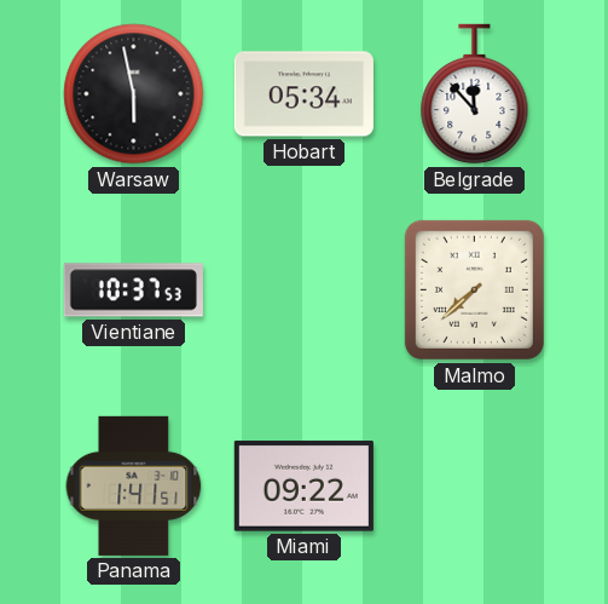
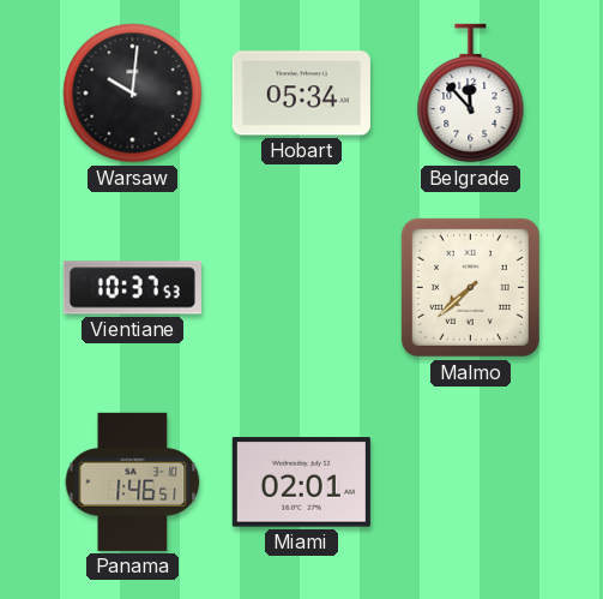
Warsaw: 5:58 -> 10:01 (133, 94)
Panama: 1:41 -> 1:46 (133, 481)
Miami: 09:22 -> 02:01 (301, 483)
